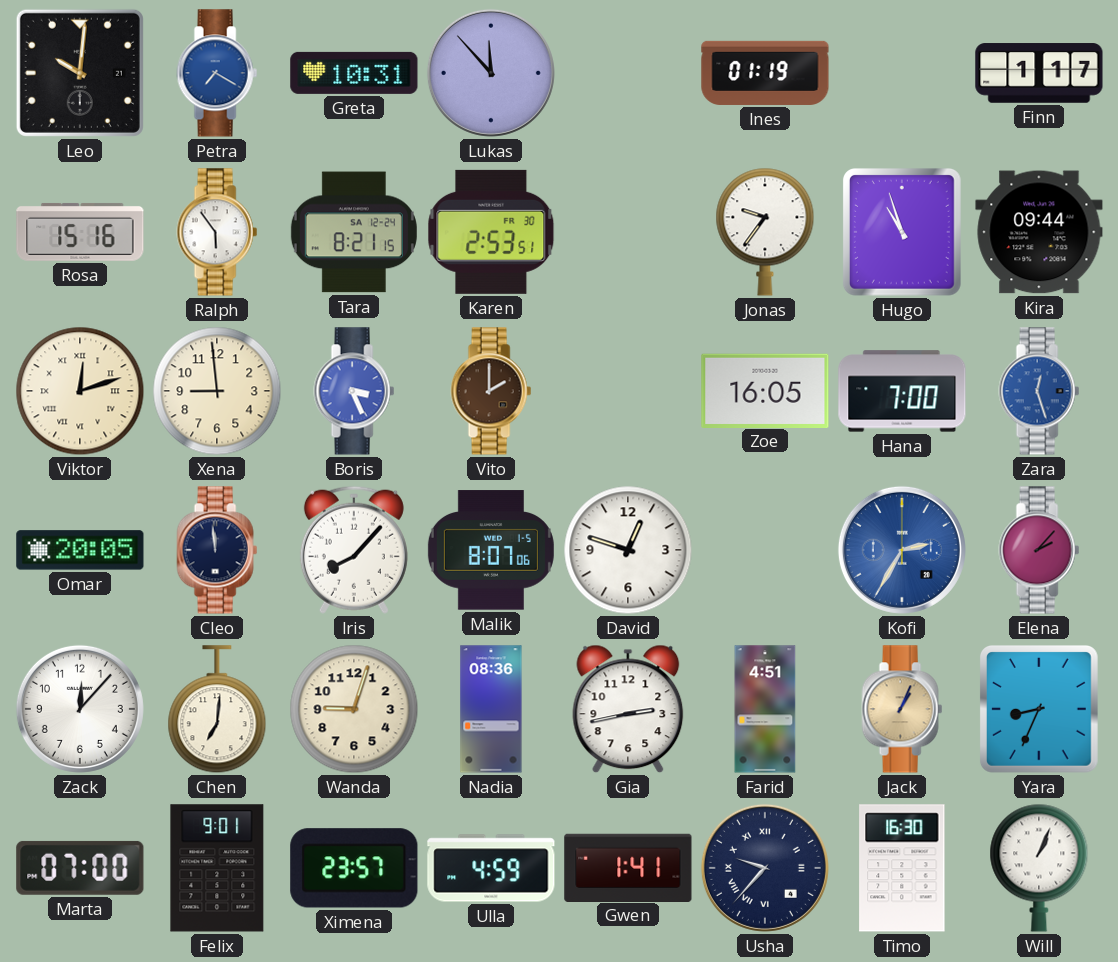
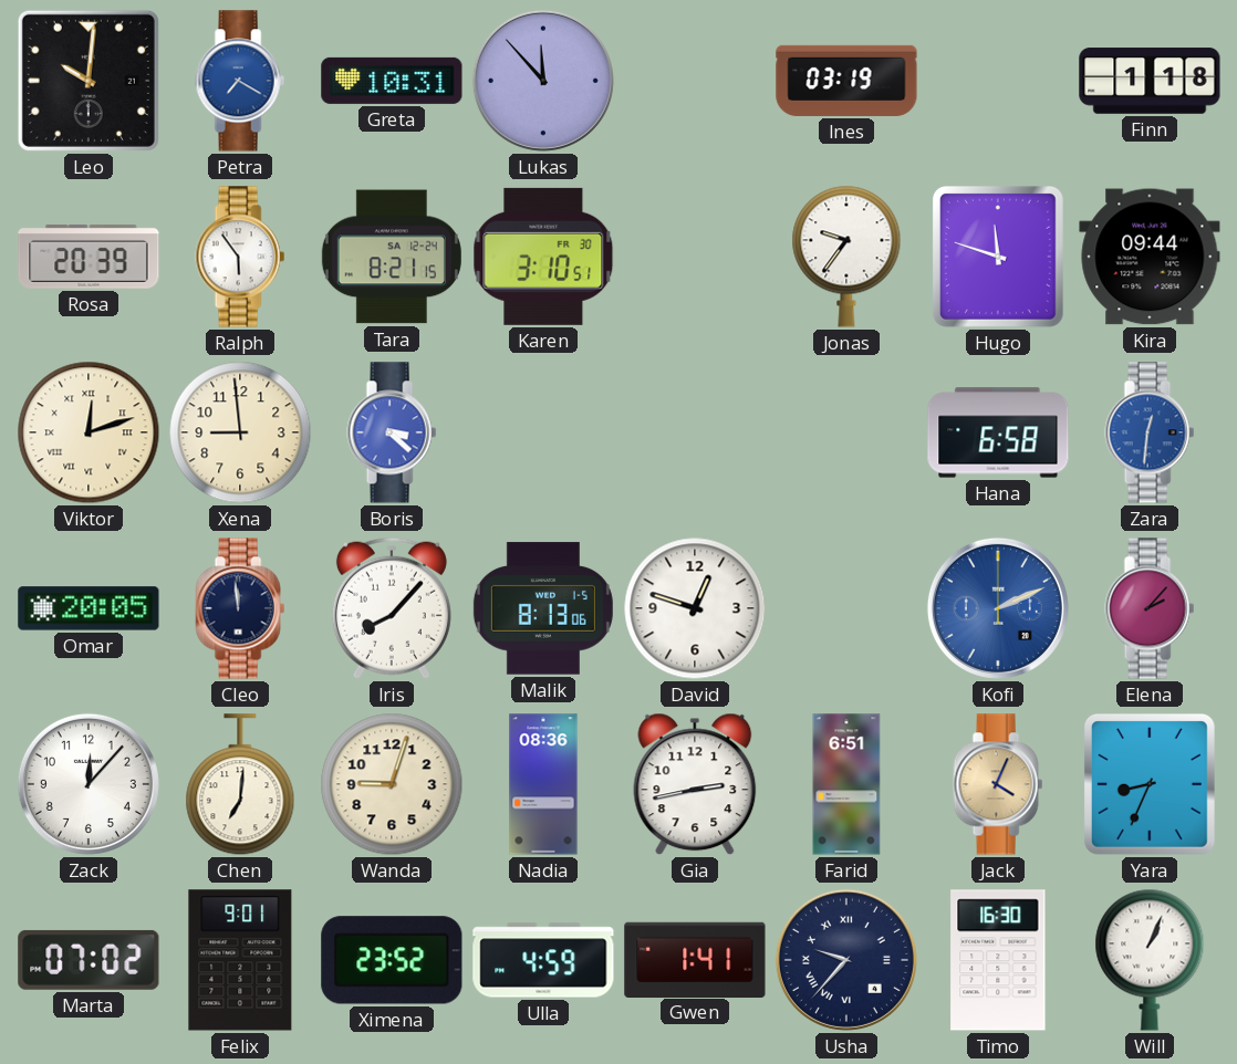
Ines: 01:19 -> 03:19 (846, 81)
Finn: 1:17 -> 1:18 (1150, 81)
Rosa: 15:16 -> 20:39 (89, 257)
Karen: 2:53 -> 3:10 (543, 257)
Hugo: 10:57 -> 11:48 (998, 258)
Boris: 3:26 -> 3:22 (392, 432)
Vito: 2:00 -> none (491, 391)
Zoe: 16:05 -> none (765, 390)
Hana: 7:00 -> 6:58 (998, 432)
Zara: 12:27 -> 12:31 (1150, 432)
Malik: 8:07 -> 8:13 (543, 608)
Kofi: 2:35 -> 2:11 (998, 608)
Farid: 4:51 -> 6:51 (846, 784)
Jack: 1:04 -> 4:04 (998, 784)
Marta: 07:00 -> 07:02 (89, 960)
Ximena: 23:57 -> 23:52 (392, 960)
